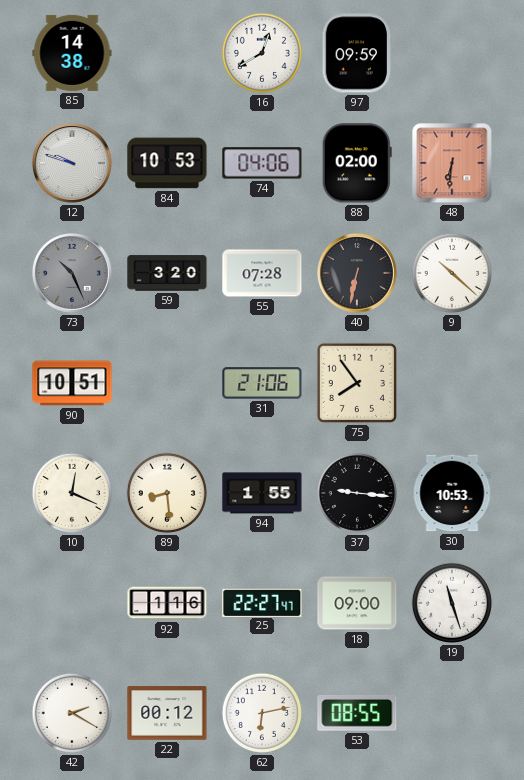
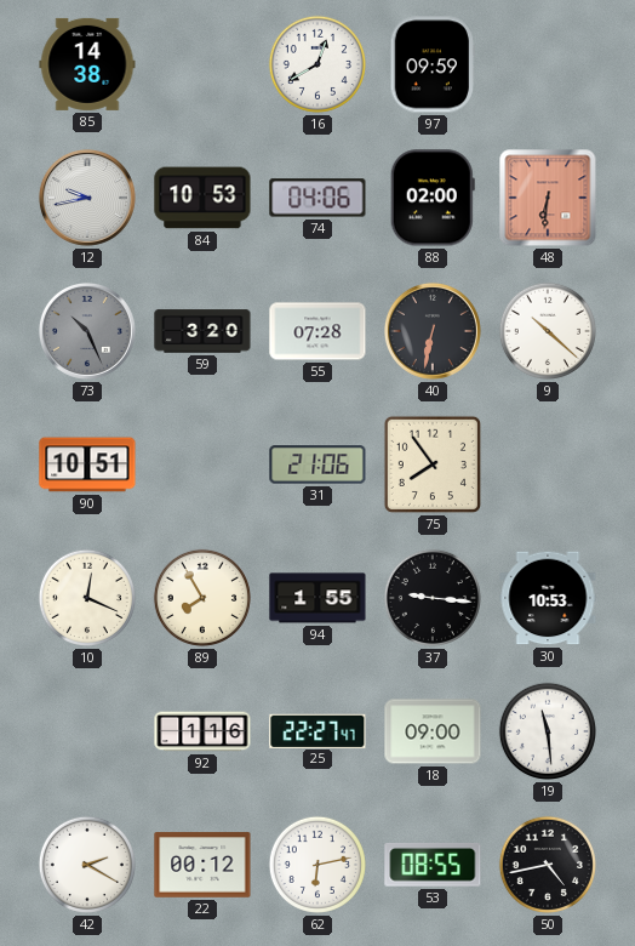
12: 9:48 -> 9:43 (87, 198)
89: 8:29 -> 7:55 (202, 598)
19: 11:27 -> 11:29 (548, 731)
50: none -> 4:43 (548, 865)
